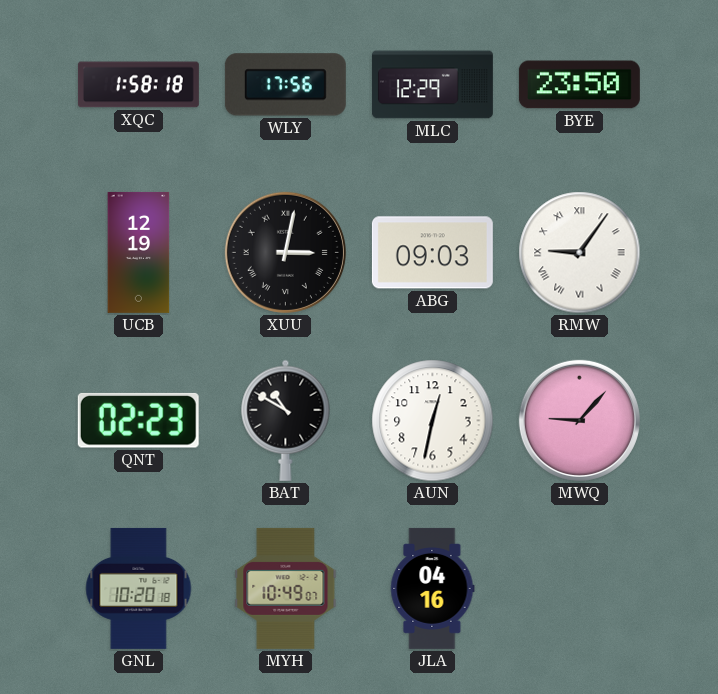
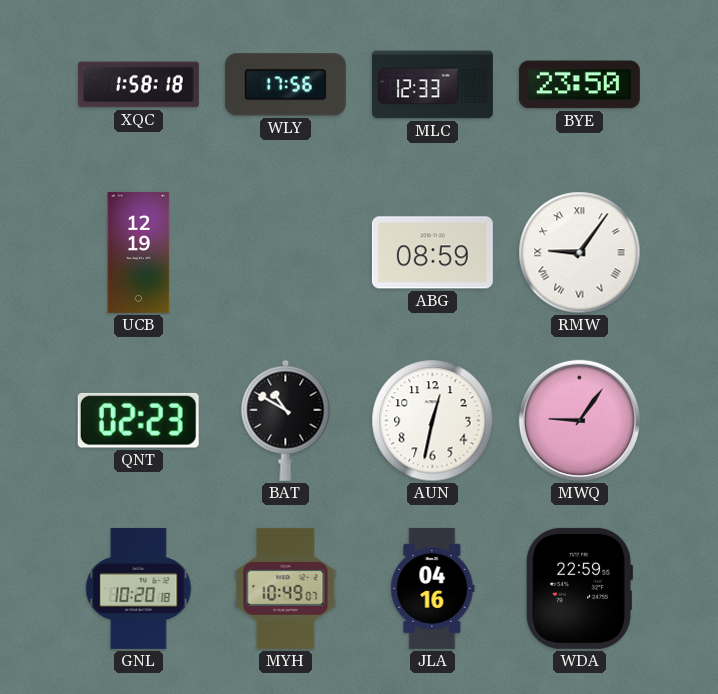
MLC: 12:29 -> 12:33 (432, 85)
XUU: 3:02 -> none (285, 252)
ABG: 09:03 -> 08:59 (432, 253)
MWQ: 9:07 -> 9:06 (579, 420)
WDA: none -> 22:59 (579, 588)
